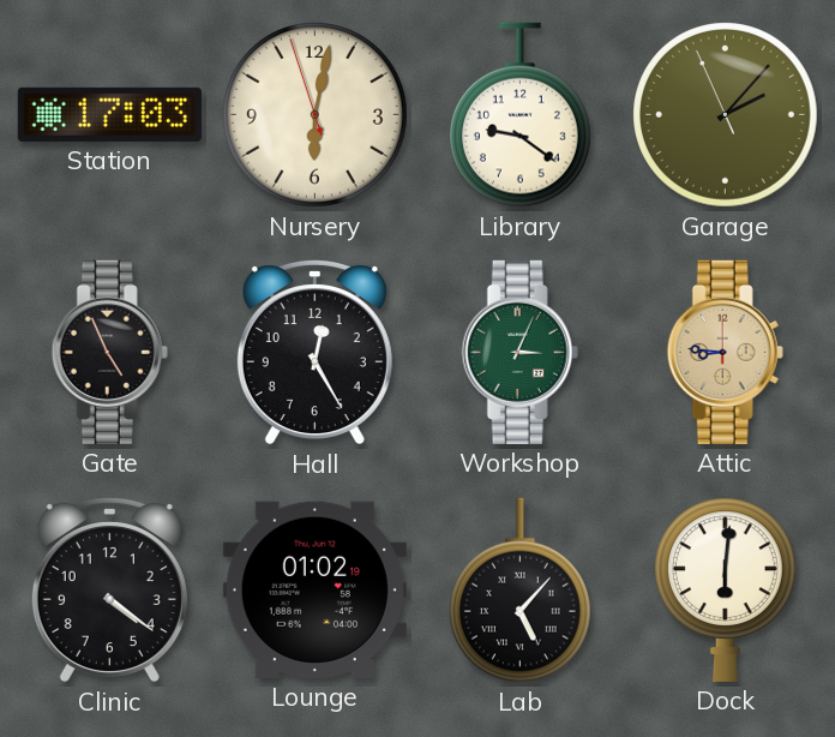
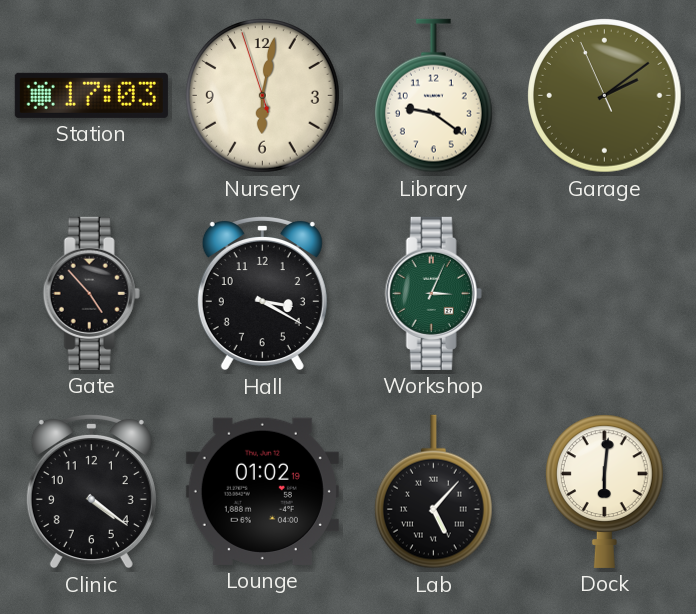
Garage: 2:06 -> 2:08 (605, 96)
Gate: 4:56 -> 4:53 (91, 293)
Hall: 12:25 -> 3:20 (262, 293)
Attic: 8:46 -> none (725, 352)
